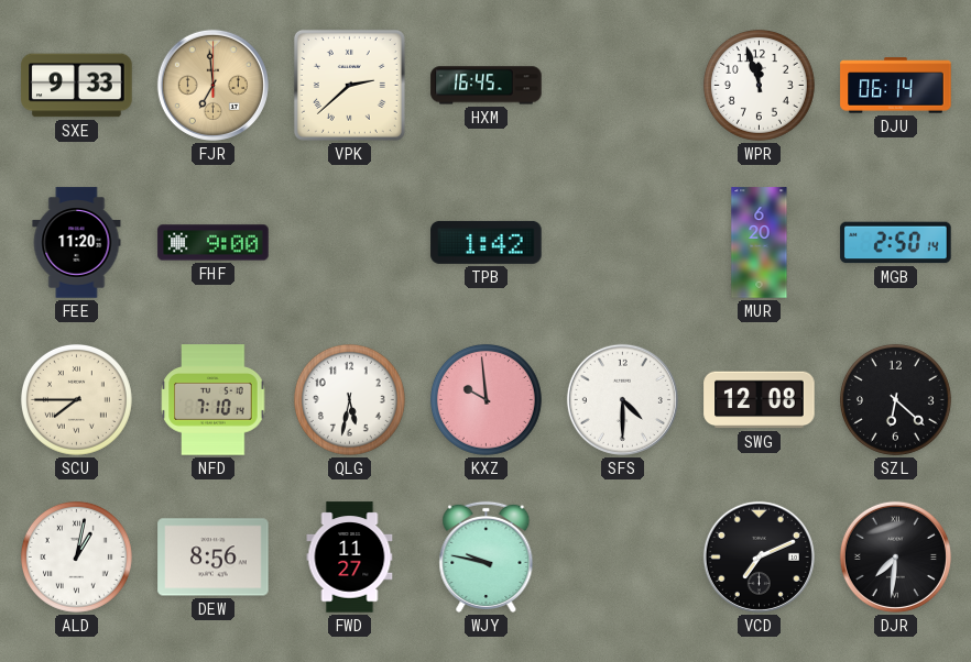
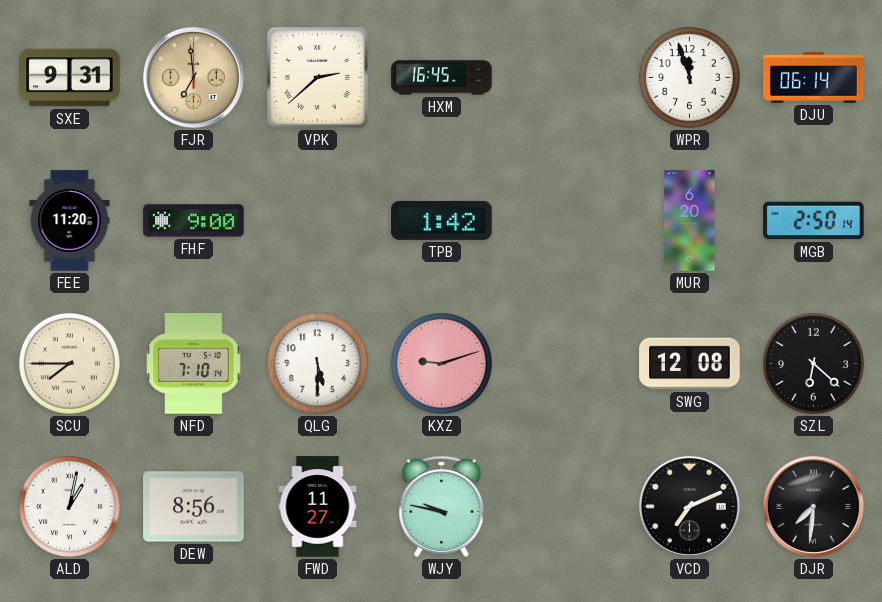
SXE: 9:33 -> 9:31 (70, 78)
QLG: 5:32 -> 5:30 (317, 363)
KXZ: 9:59 -> 9:12 (441, 363)
SFS: 4:30 -> none (622, 399)
